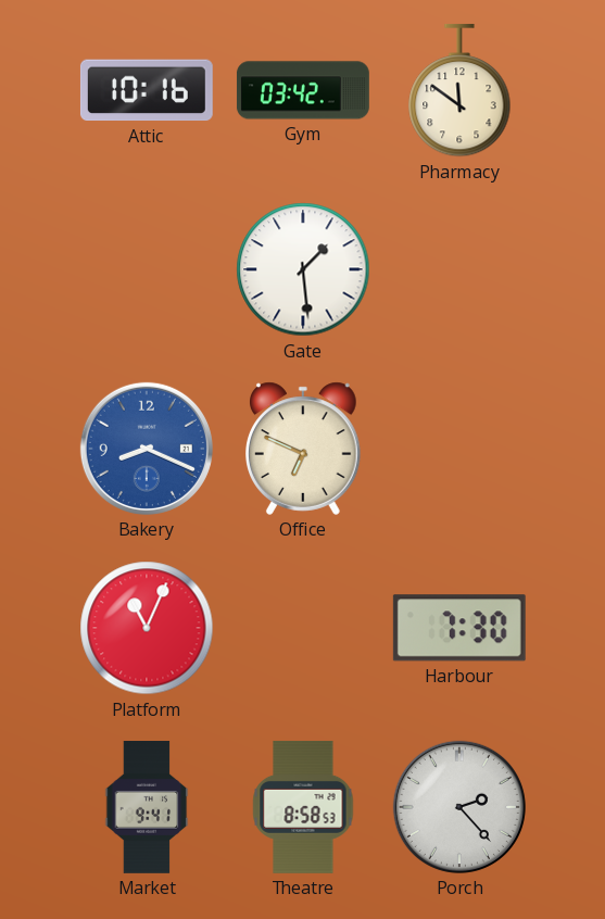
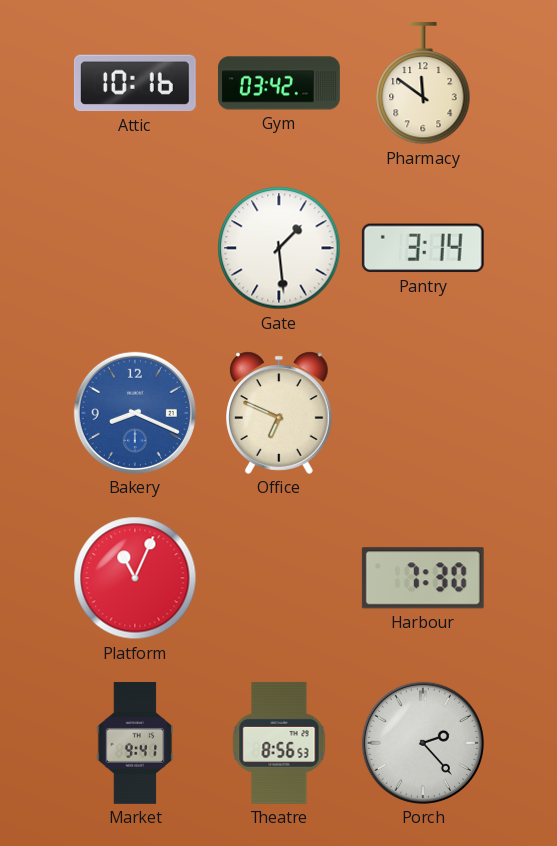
Pantry: none -> 3:14 (423, 248)
Theatre: 8:58 -> 8:56 (279, 743)
